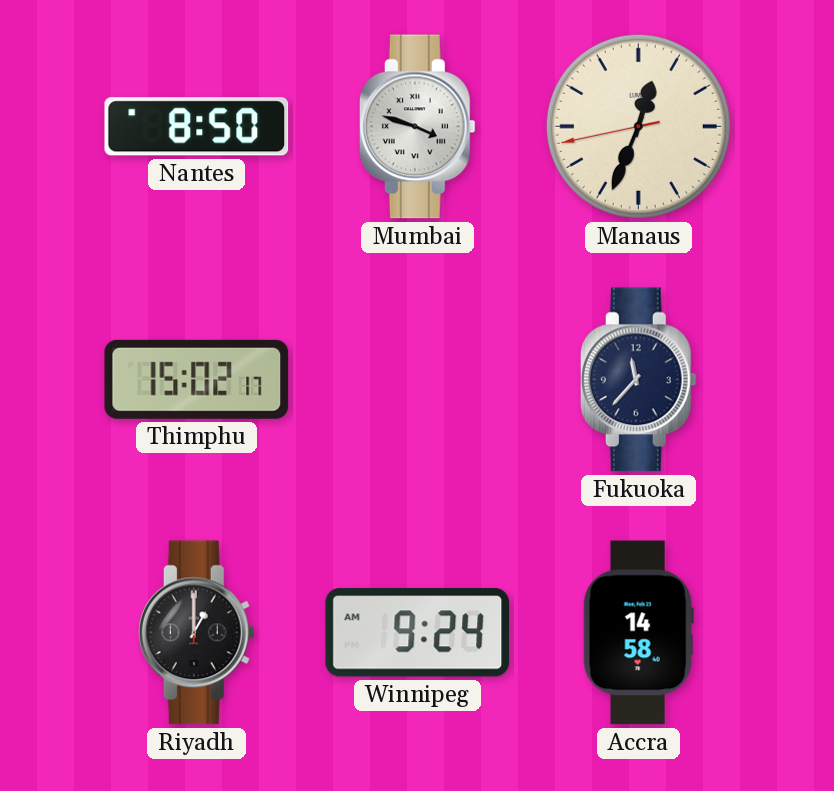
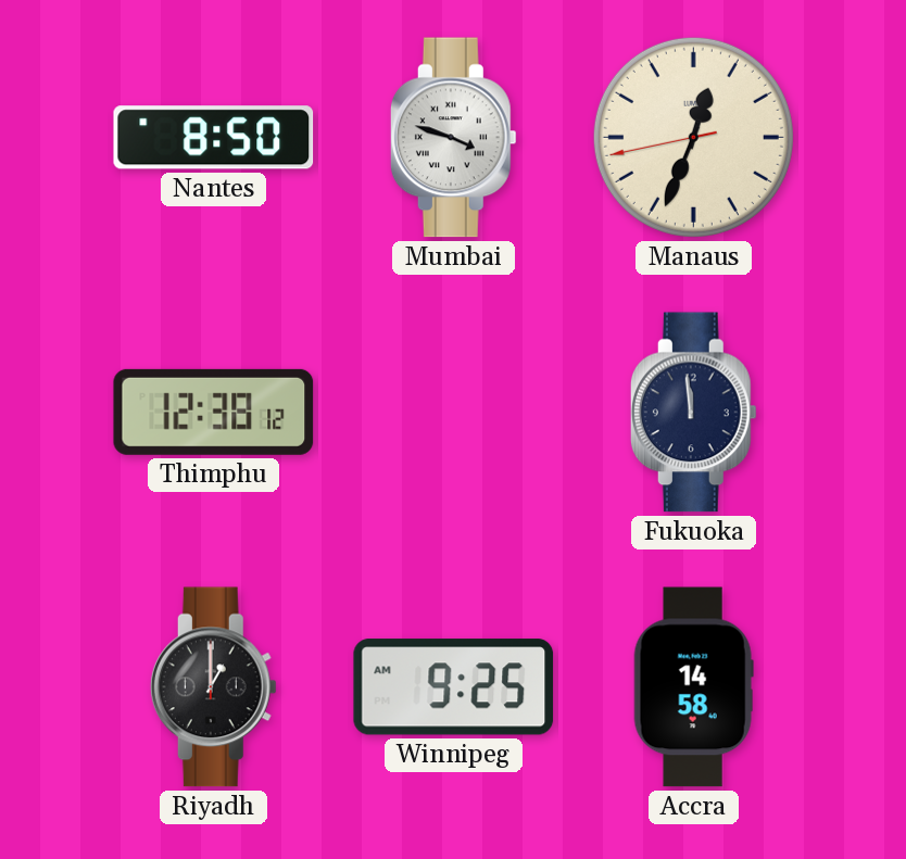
Thimphu: 15:02 -> 12:38 (214, 412)
Fukuoka: 11:37 -> 11:59 (693, 413)
Winnipeg: 9:24 -> 9:25 (454, 687)
